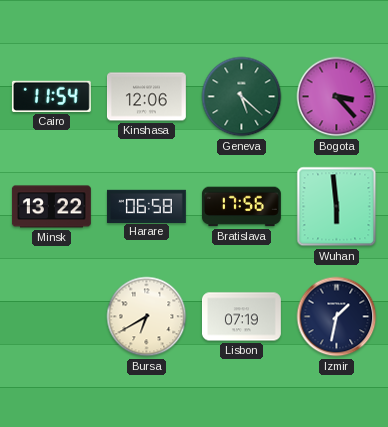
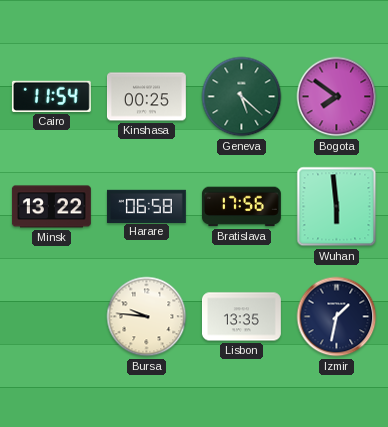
Kinshasa: 12:06 -> 00:25 (146, 97)
Bogota: 3:23 -> 7:51 (337, 97)
Bursa: 6:40 -> 9:46 (147, 317)
Lisbon: 07:19 -> 13:35 (241, 317)
